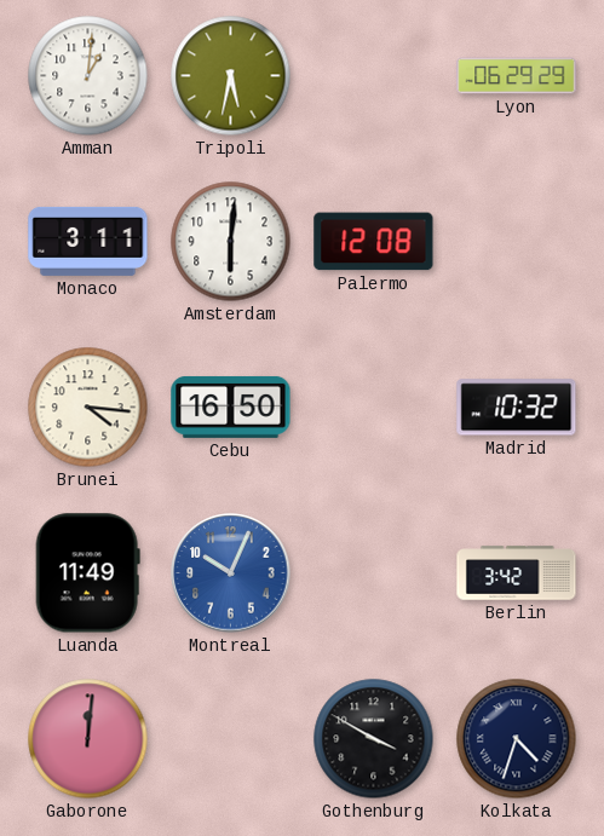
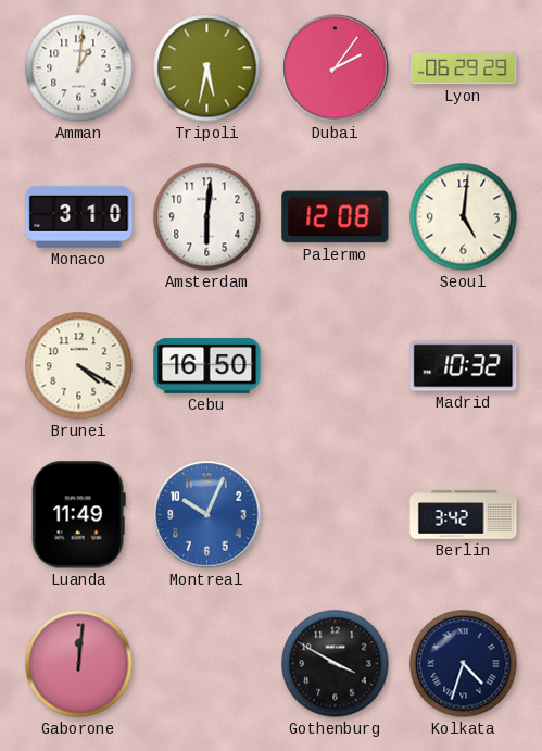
Dubai: none -> 2:06 (336, 68)
Monaco: 3:11 -> 3:10 (79, 216)
Seoul: none -> 5:01 (464, 217)
Brunei: 4:16 -> 4:20 (79, 366)
